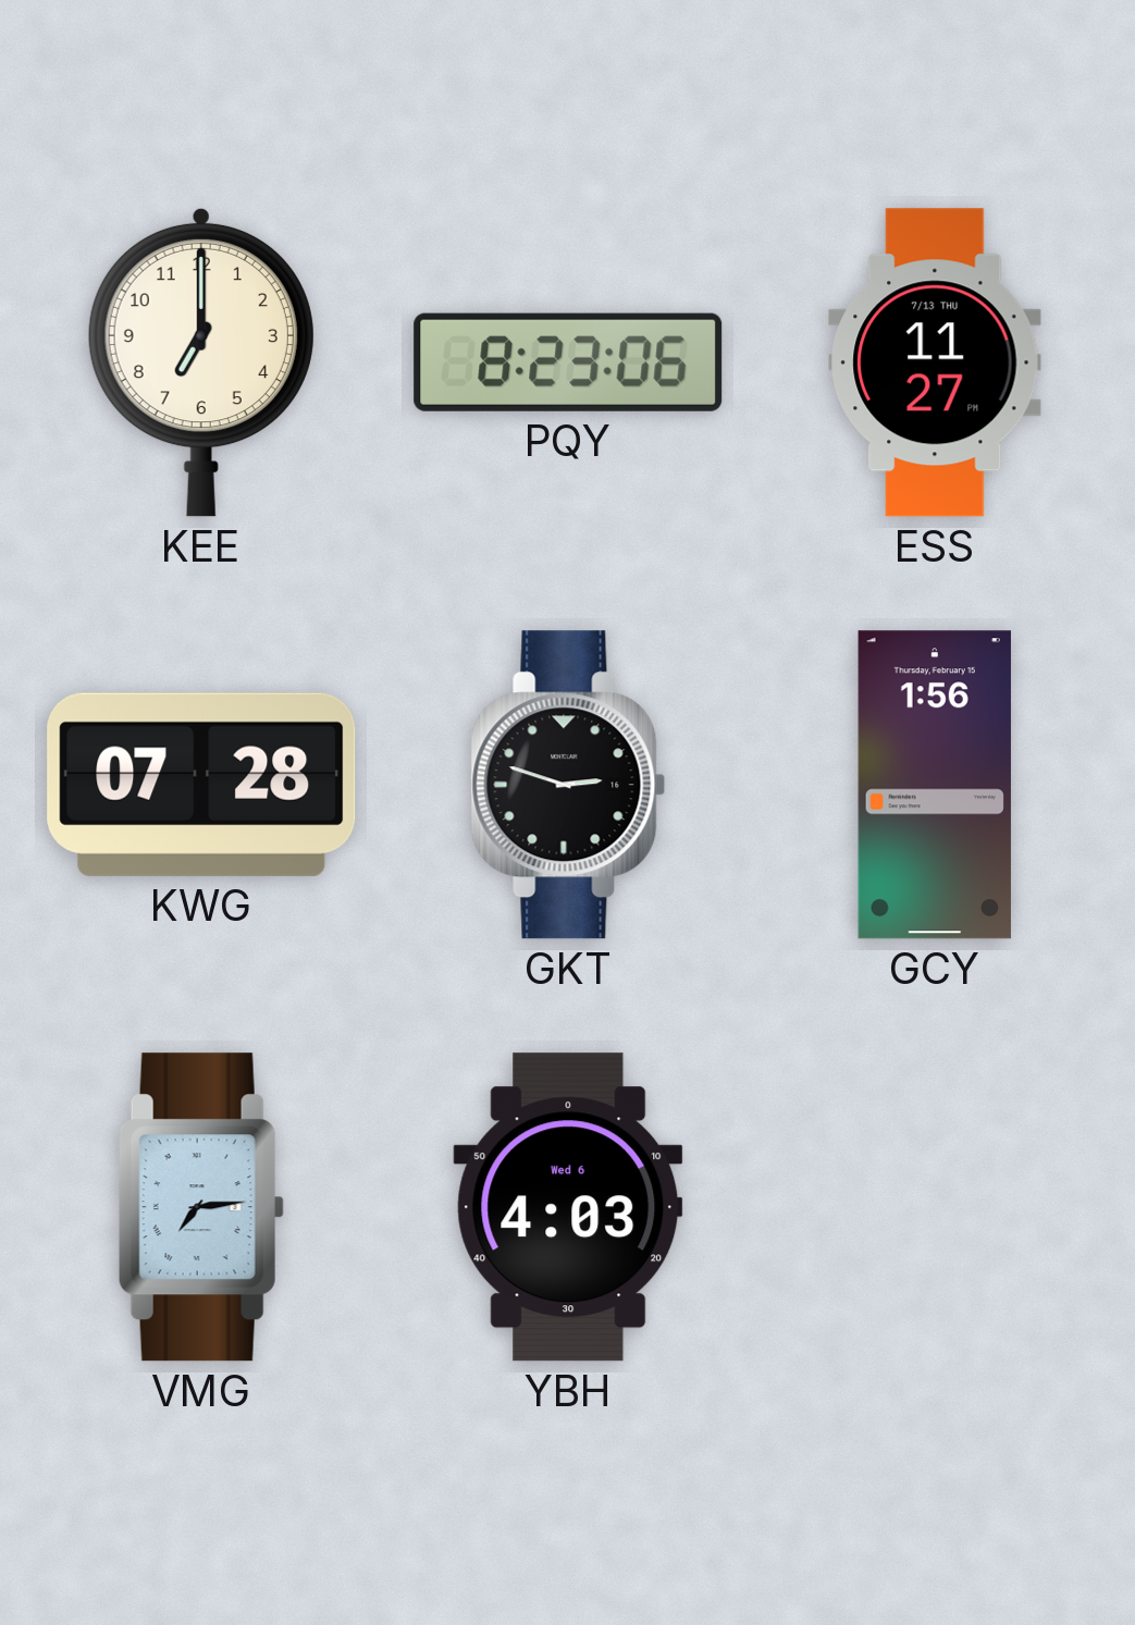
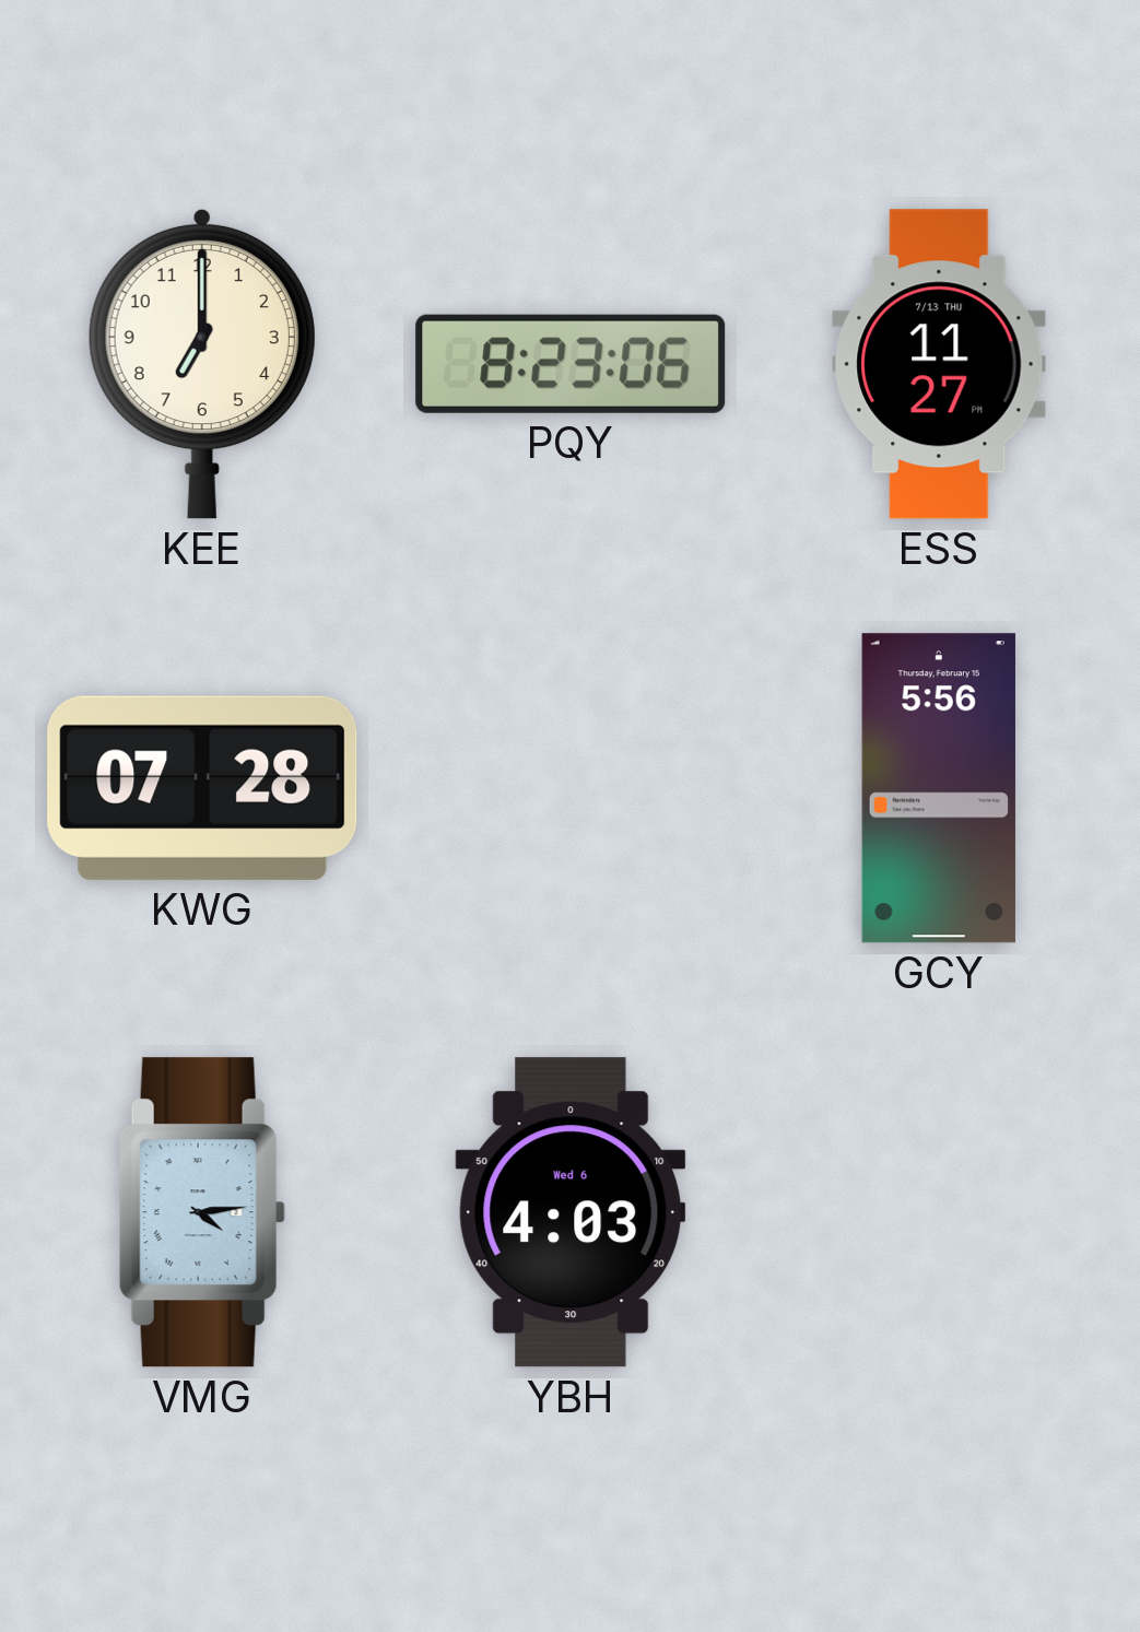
GKT: 2:48 -> none (568, 785)
GCY: 1:56 -> 5:56 (939, 788)
VMG: 7:14 -> 4:14 (202, 1212)
